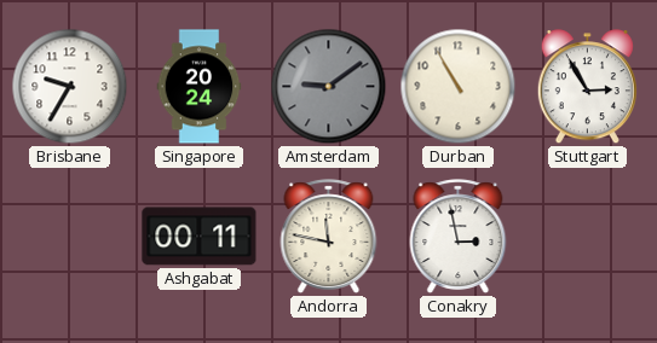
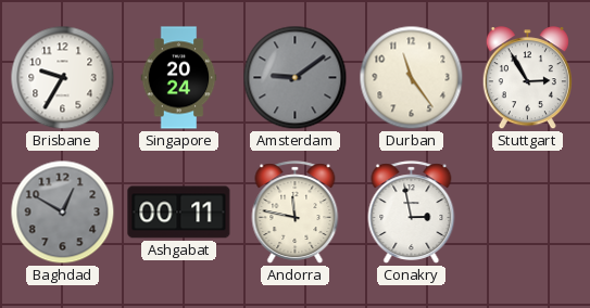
Durban: 10:55 -> 11:24 (412, 78)
Baghdad: none -> 12:50 (63, 213)
